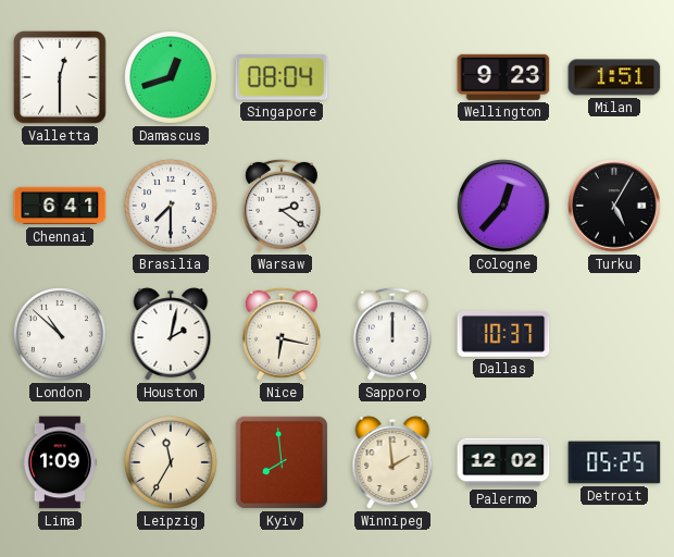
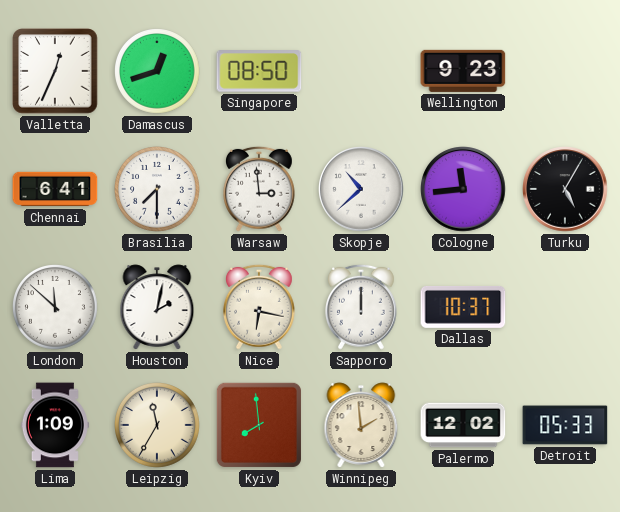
Valletta: 12:30 -> 12:34 (55, 71)
Singapore: 08:04 -> 08:50 (259, 71)
Milan: 1:51 -> none (614, 77)
Warsaw: 2:21 -> 2:59 (260, 189)
Skopje: none -> 10:38 (361, 189)
Cologne: 12:37 -> 11:44 (463, 189)
London: 10:52 -> 11:52 (56, 308)
Detroit: 05:25 -> 05:33 (565, 425)
